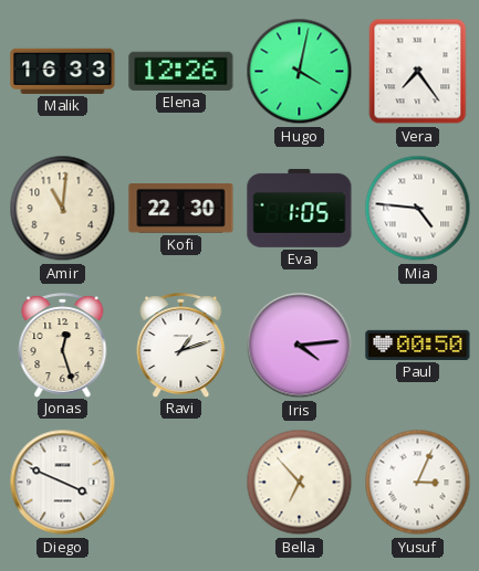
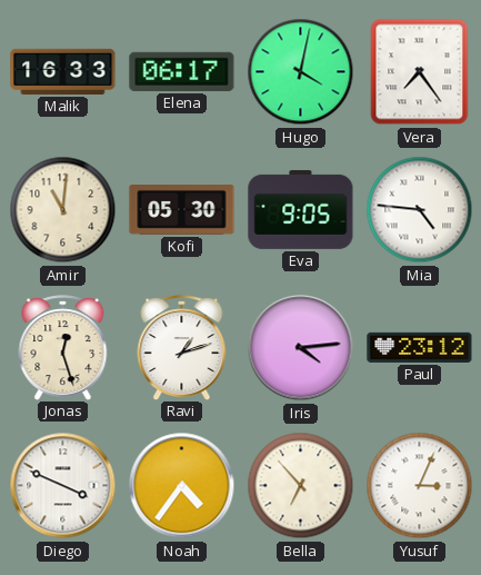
Elena: 12:26 -> 06:17 (182, 71)
Kofi: 22:30 -> 05:30 (182, 210)
Eva: 1:05 -> 9:05 (301, 209)
Paul: 00:50 -> 23:12 (420, 347)
Noah: none -> 4:36 (182, 486)
